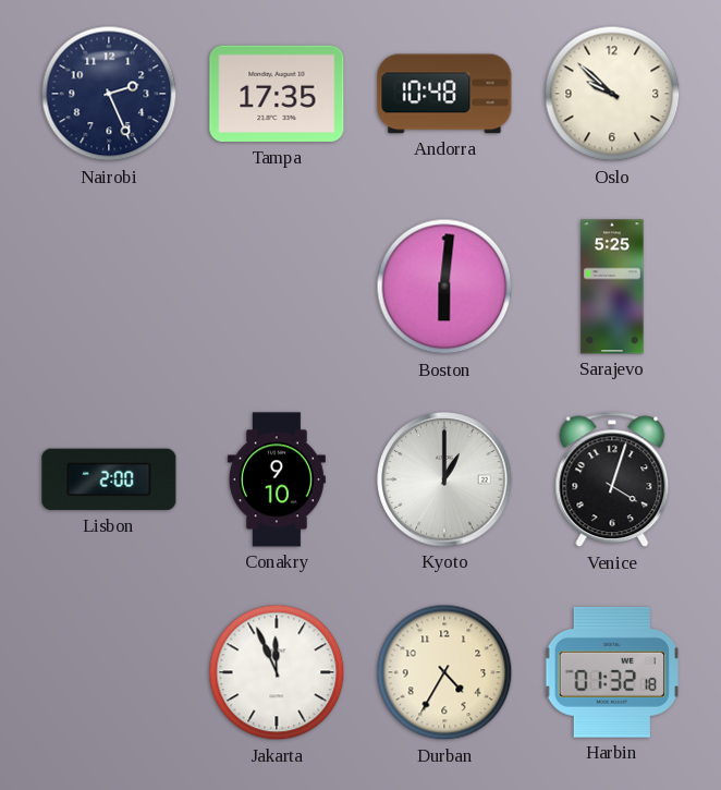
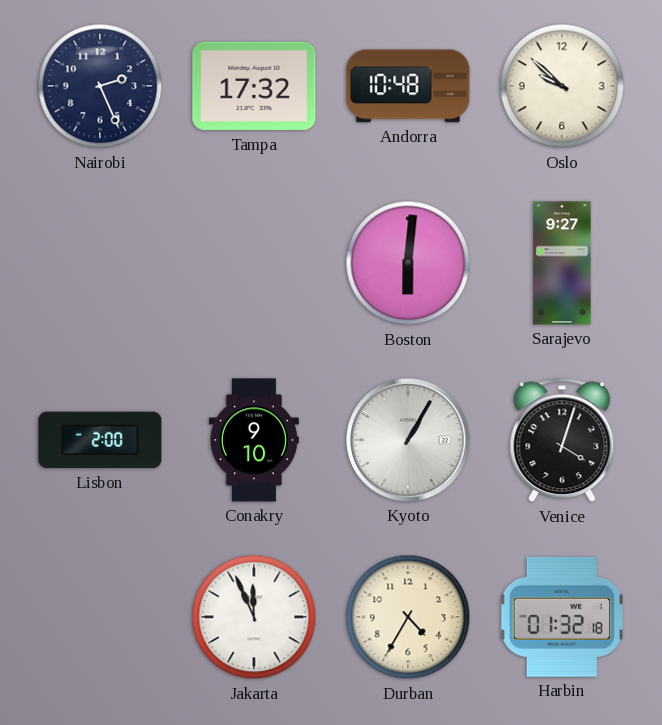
Tampa: 17:35 -> 17:32 (254, 86)
Sarajevo: 5:25 -> 9:27 (562, 263)
Kyoto: 1:00 -> 1:05 (408, 440)
